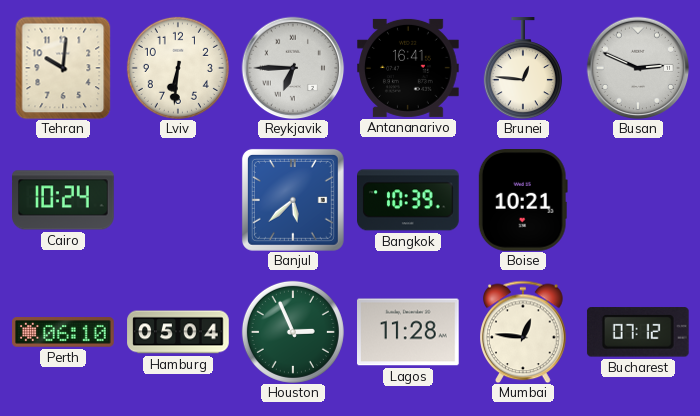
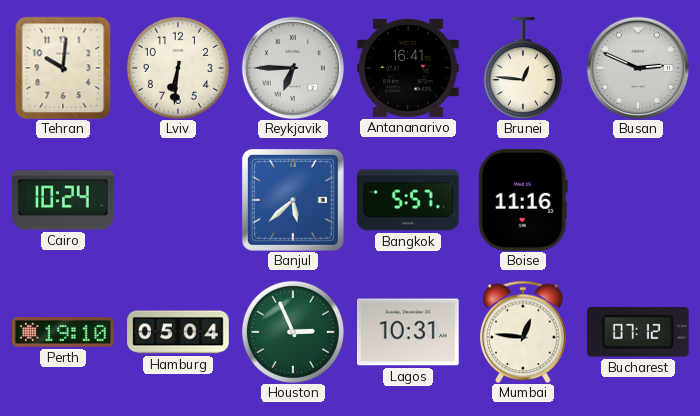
Bangkok: 10:39 -> 5:57 (409, 200)
Boise: 10:21 -> 11:16 (523, 201)
Perth: 06:10 -> 19:10 (63, 332)
Lagos: 11:28 -> 10:31 (409, 332)
